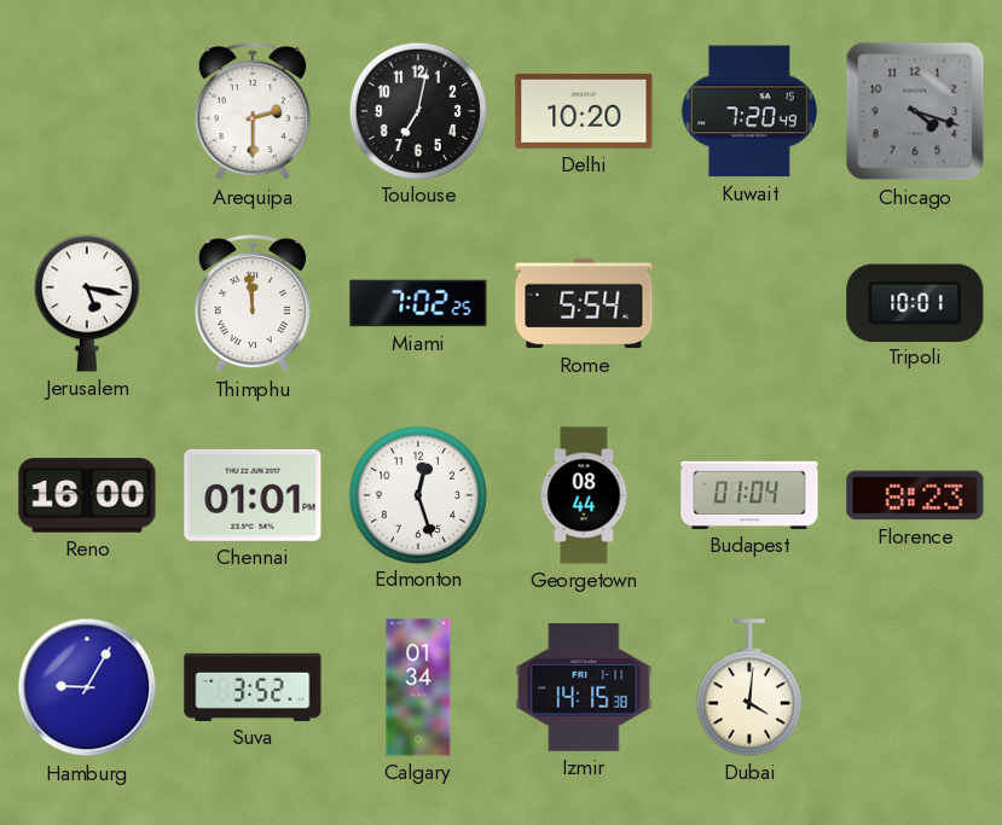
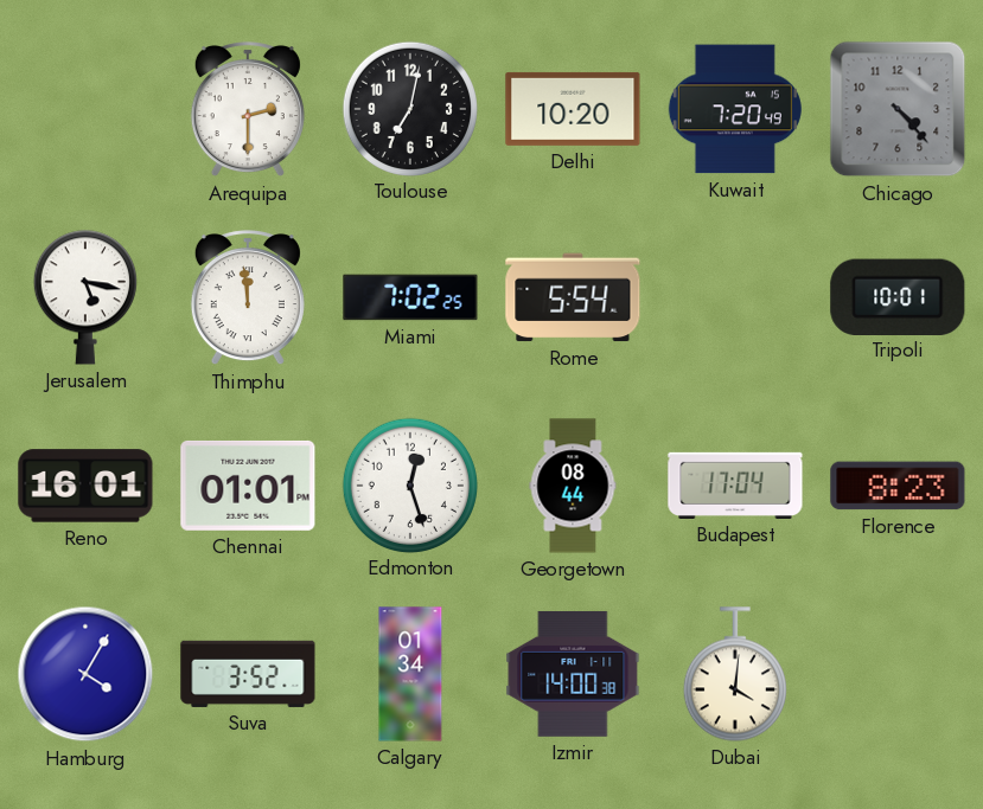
Chicago: 4:18 -> 4:23 (898, 109)
Reno: 16:00 -> 16:01 (85, 486)
Budapest: 01:04 -> 17:04 (735, 486)
Hamburg: 9:05 -> 4:05 (85, 674)
Izmir: 14:15 -> 14:00 (573, 674)
